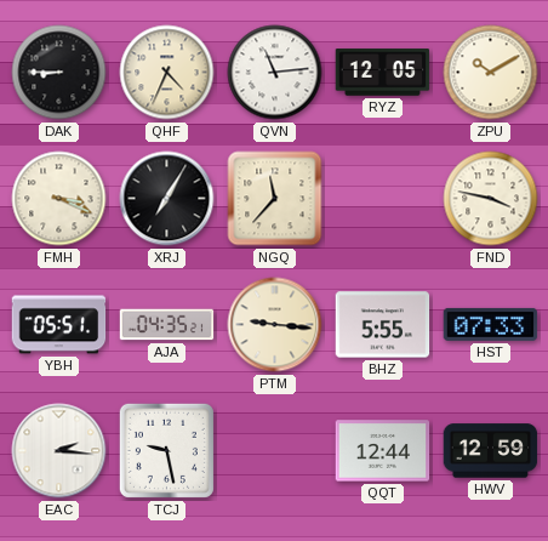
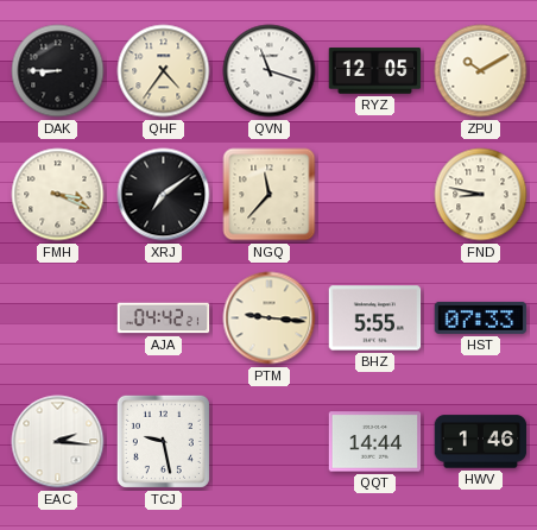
QHF: 4:34 -> 4:36 (164, 71)
QVN: 11:14 -> 11:18 (270, 71)
XRJ: 7:05 -> 7:09 (164, 195)
FND: 3:47 -> 8:47 (481, 195)
YBH: 05:51 -> none (59, 325)
AJA: 04:35 -> 04:42 (164, 318)
QQT: 12:44 -> 14:44 (375, 442)
HWV: 12:59 -> 1:46 (481, 442)
